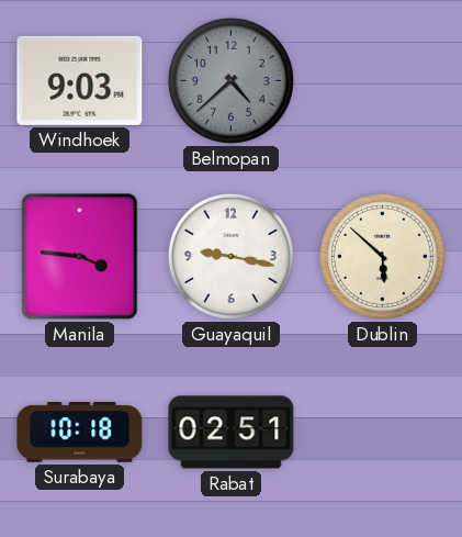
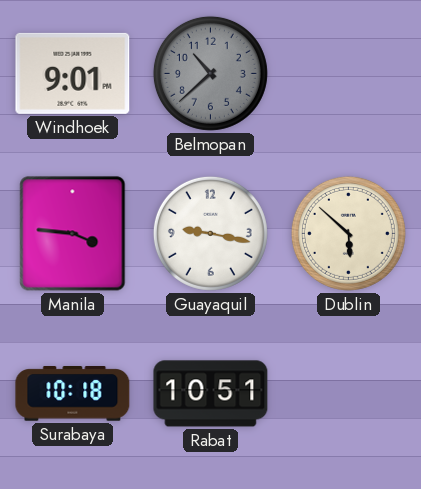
Windhoek: 9:03 -> 9:01 (73, 73)
Belmopan: 4:38 -> 10:38 (210, 73)
Rabat: 02:51 -> 10:51 (211, 394)
